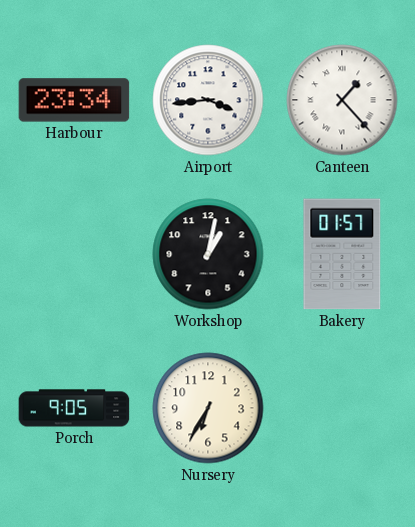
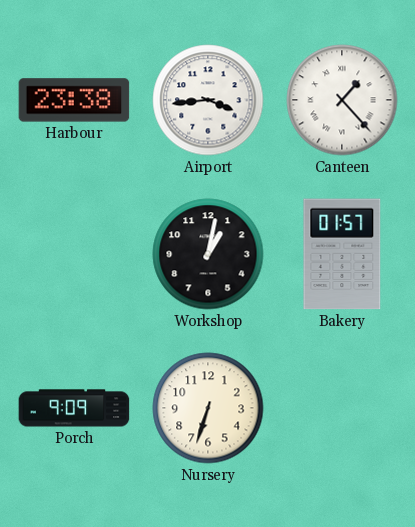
Harbour: 23:34 -> 23:38 (74, 100)
Porch: 9:05 -> 9:09 (74, 408)
Nursery: 6:35 -> 6:33 (208, 408)
